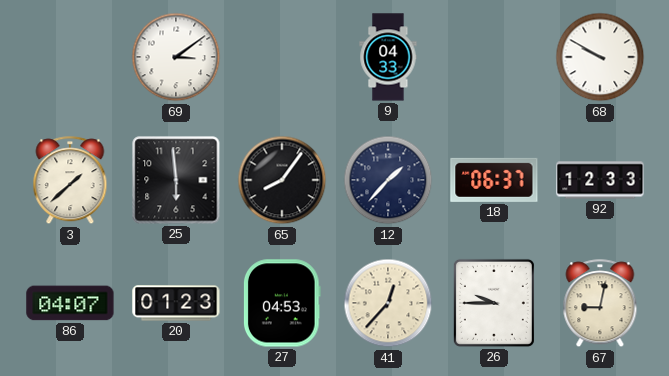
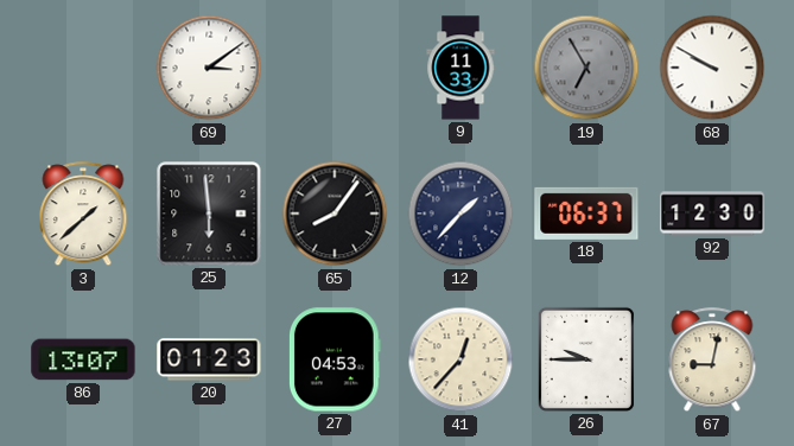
9: 04:33 -> 11:33 (460, 68)
19: none -> 6:55 (586, 68)
92: 12:33 -> 12:30 (712, 214)
86: 04:07 -> 13:07 (83, 359)
